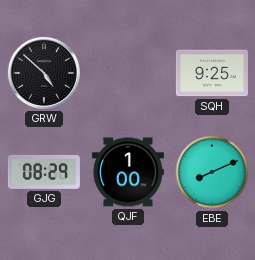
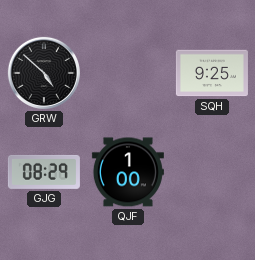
EBE: 8:11 -> none (212, 172)
